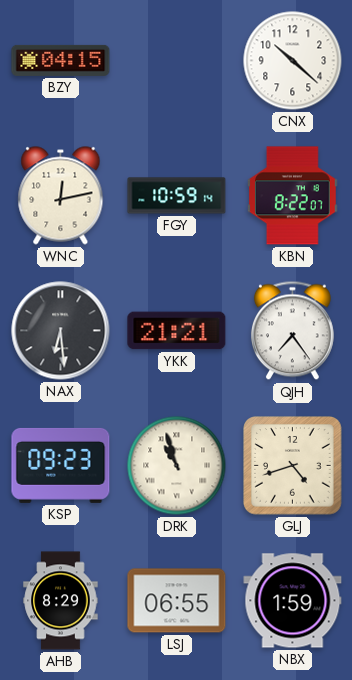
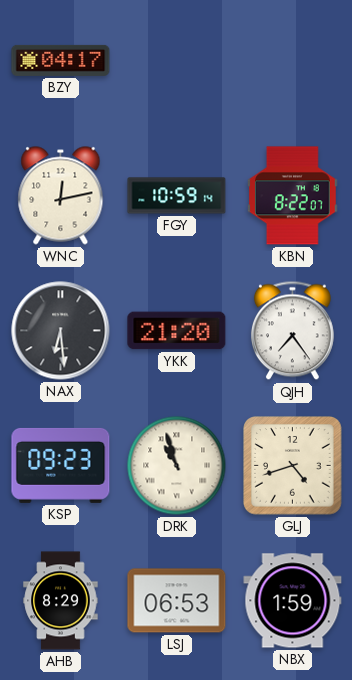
BZY: 04:15 -> 04:17 (61, 60)
CNX: 10:22 -> none (293, 61)
YKK: 21:21 -> 21:20 (177, 331)
LSJ: 06:55 -> 06:53 (177, 601)
